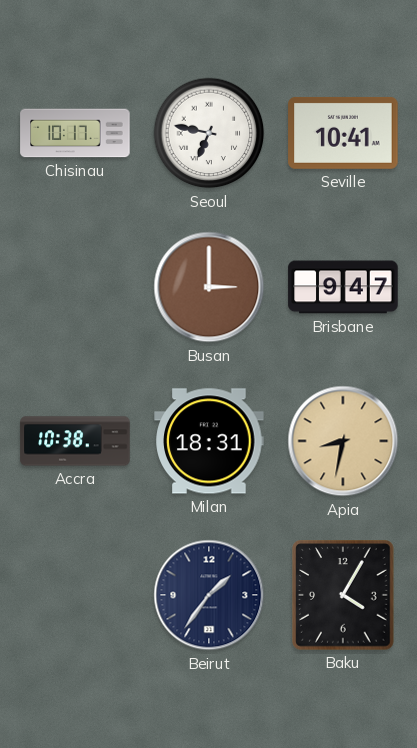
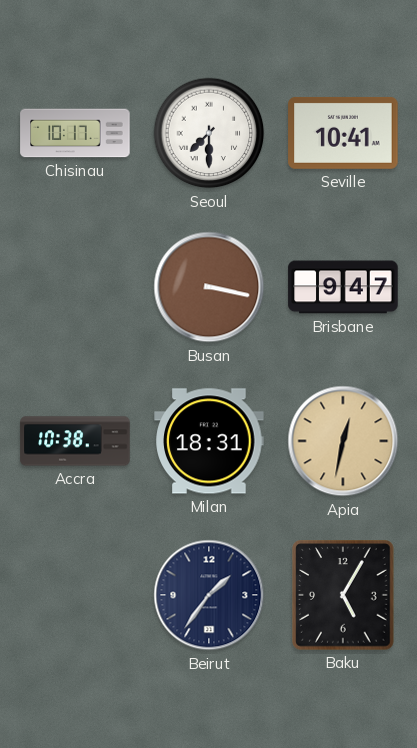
Seoul: 6:47 -> 7:30 (209, 133)
Busan: 3:00 -> 3:17 (209, 287)
Apia: 8:32 -> 12:32 (343, 441)
Baku: 4:05 -> 5:05 (343, 595)
